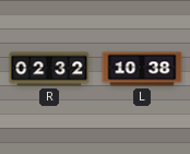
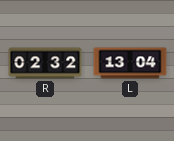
L: 10:38 -> 13:04 (130, 63)
